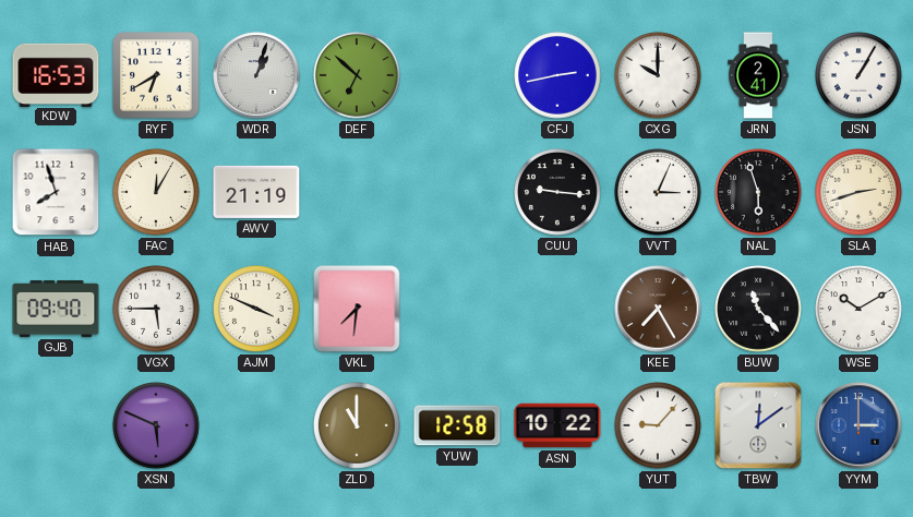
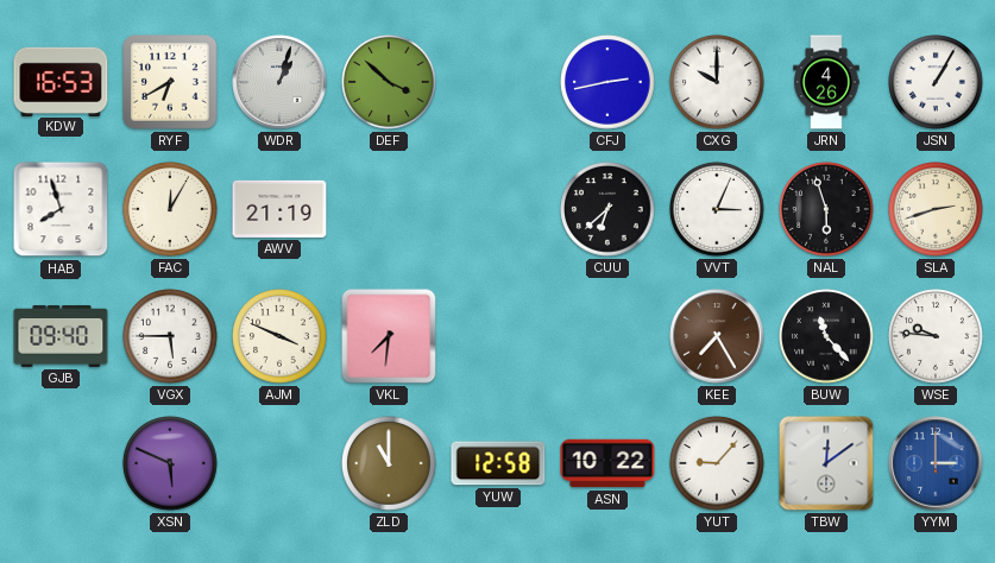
DEF: 6:52 -> 3:52 (389, 82)
JRN: 2:41 -> 4:26 (826, 82)
CUU: 9:16 -> 6:38 (607, 209)
WSE: 10:10 -> 9:46 (936, 336)
